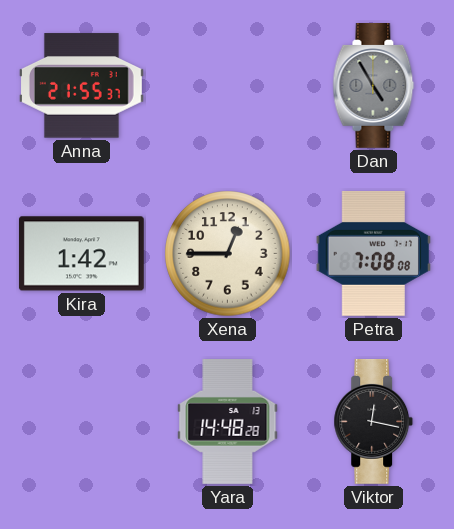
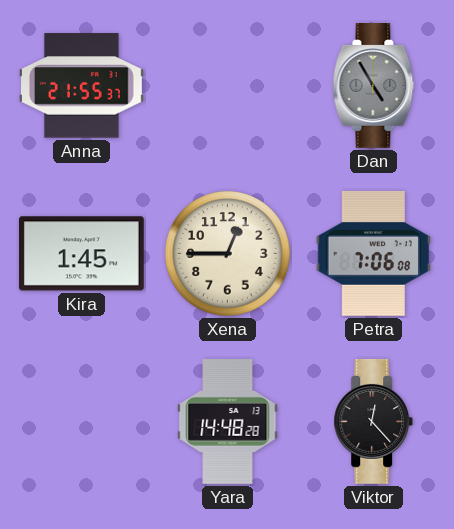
Kira: 1:42 -> 1:45 (81, 254)
Petra: 7:08 -> 7:06 (373, 253)
Viktor: 12:17 -> 12:23 (374, 422)
